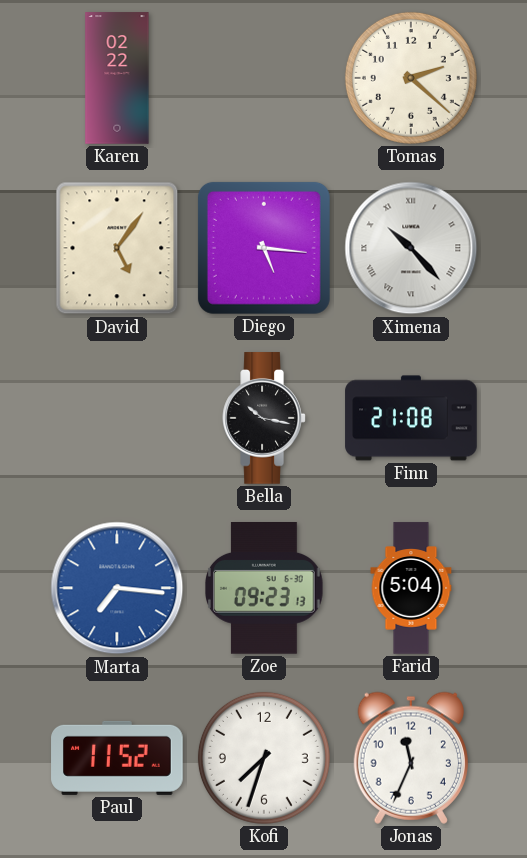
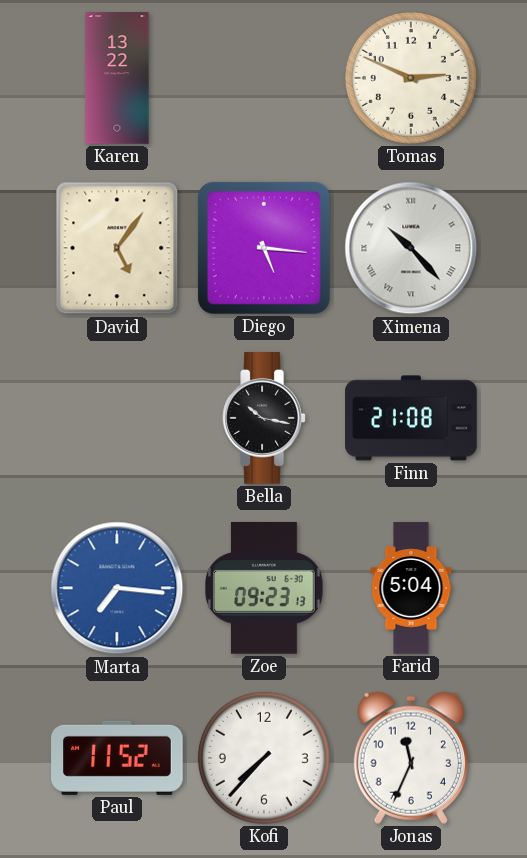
Karen: 02:22 -> 13:22 (117, 78)
Tomas: 2:22 -> 2:49 (411, 78)
Kofi: 7:33 -> 7:37 (264, 758)
